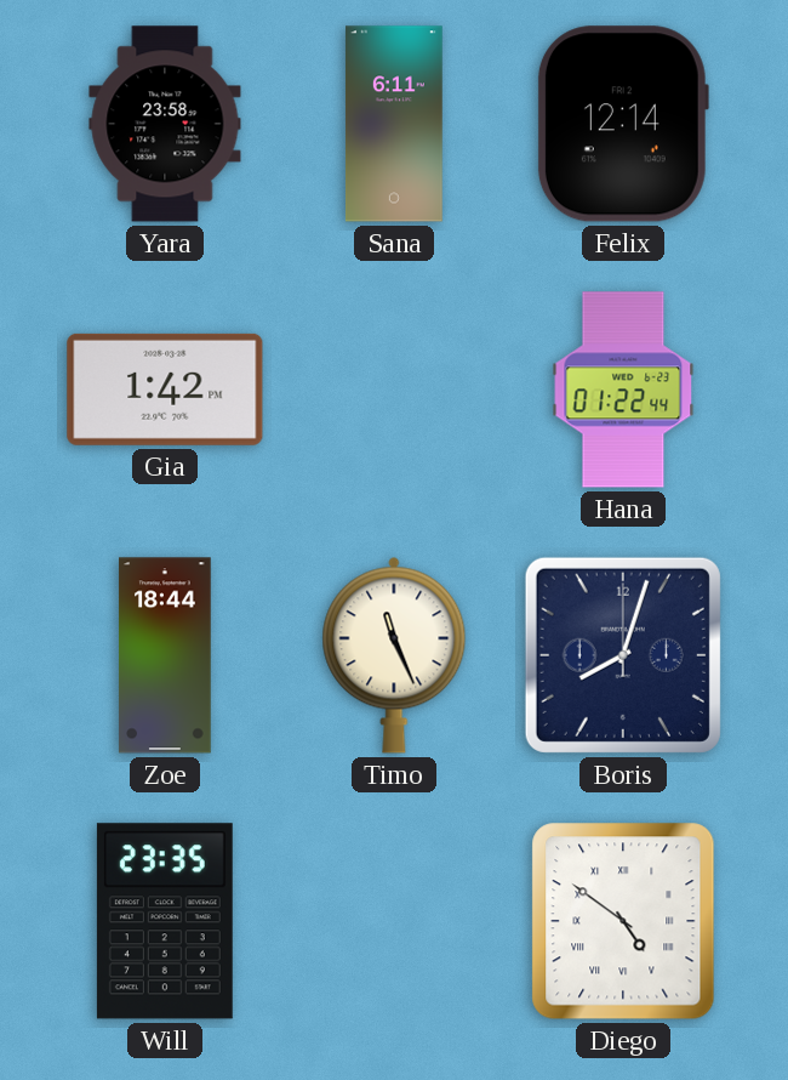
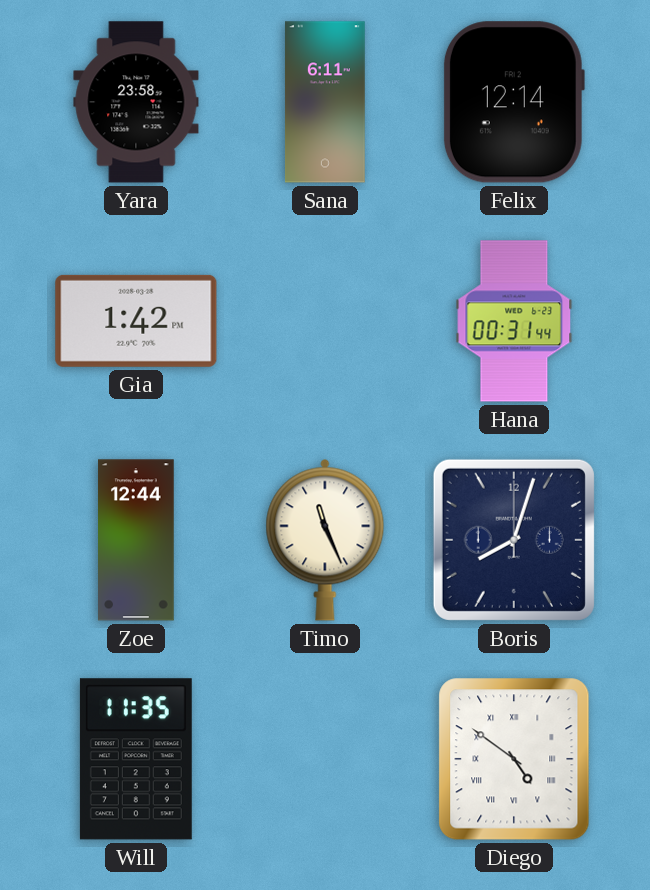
Hana: 01:22 -> 00:31 (514, 321)
Zoe: 18:44 -> 12:44 (136, 540)
Will: 23:35 -> 11:35 (136, 759)
